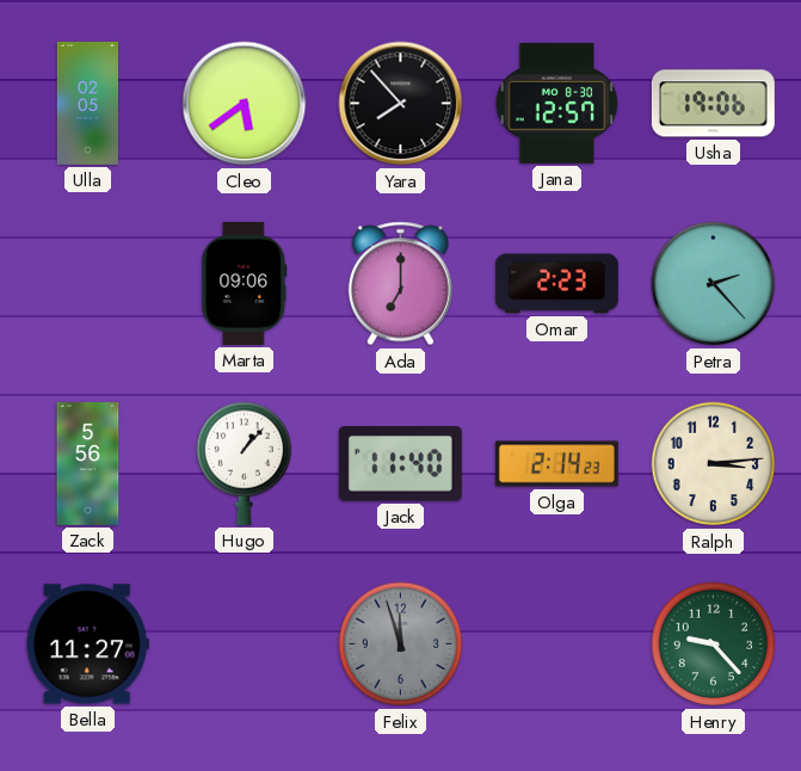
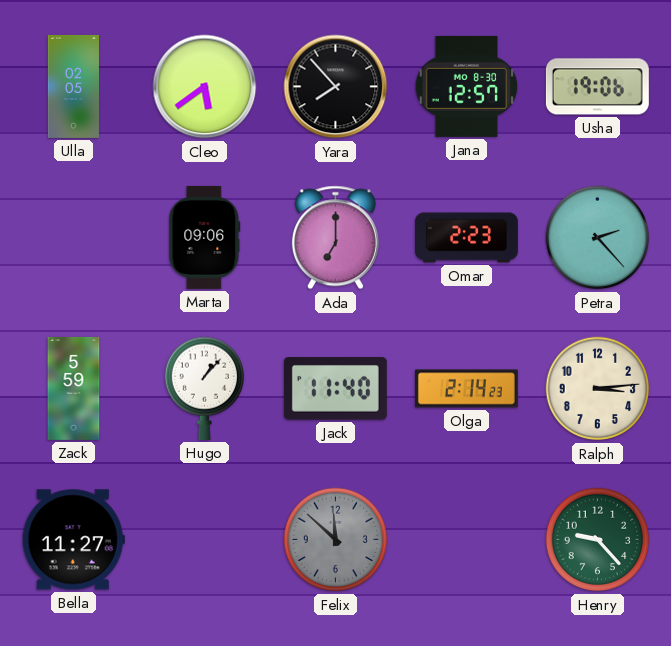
Zack: 5:56 -> 5:59 (74, 388)
Felix: 11:57 -> 11:52 (336, 540)
